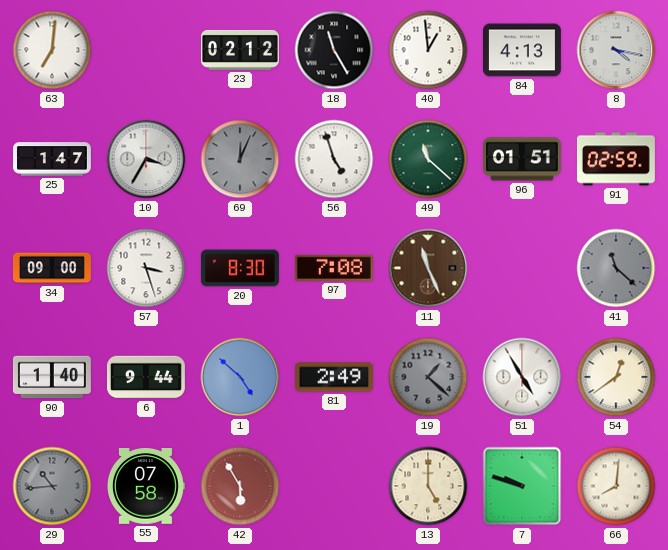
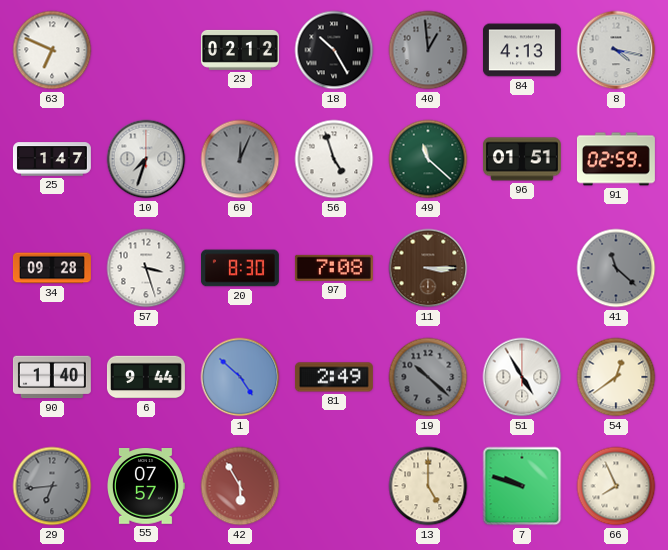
63: 7:01 -> 6:49 (52, 50)
18: 11:25 -> 10:25 (334, 50)
40 dial: white -> grey (428, 50)
10: 3:35 -> 7:33 (146, 159)
34: 09:00 -> 09:28 (52, 268)
11: 11:26 -> 3:15 (428, 268)
19: 1:22 -> 10:22 (428, 377)
29: 10:44 -> 6:44 (52, 486)
55: 07:58 -> 07:57 (146, 487)
66: 8:01 -> 7:56 (616, 486)
